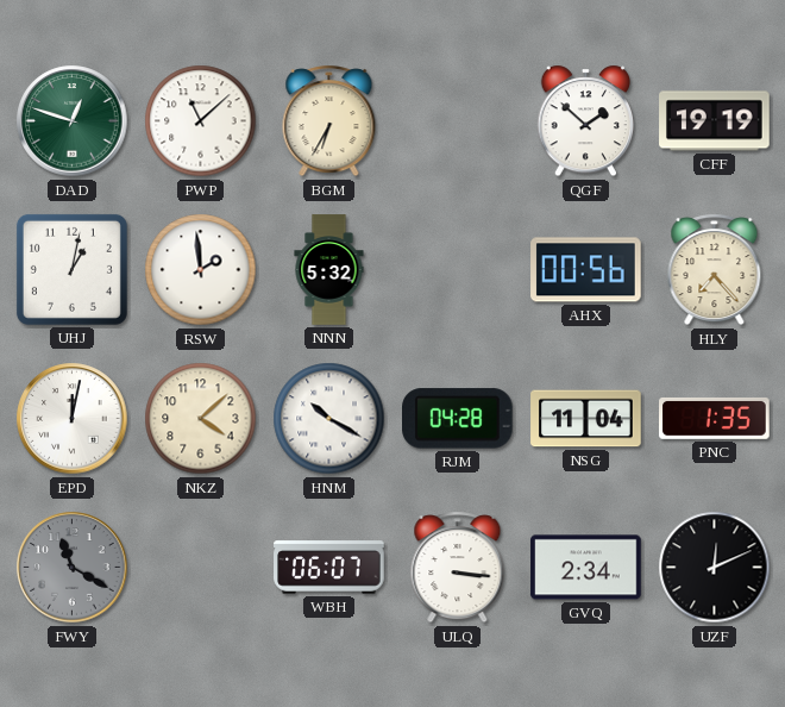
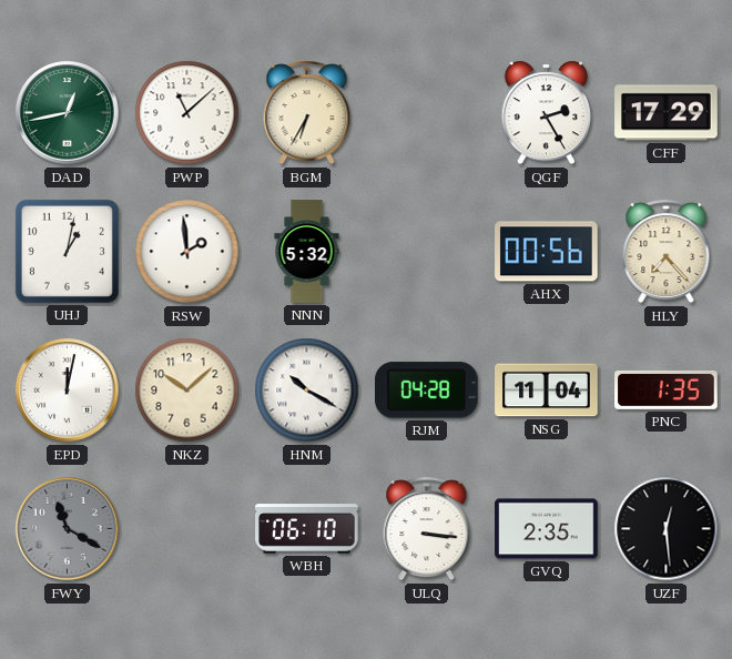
DAD: 12:48 -> 12:43 (68, 113)
QGF: 1:52 -> 2:25 (546, 113)
CFF: 19:19 -> 17:29 (667, 113)
NKZ: 4:08 -> 10:08 (187, 391)
WBH: 06:07 -> 06:10 (307, 529)
GVQ: 2:34 -> 2:35 (547, 529)
UZF: 12:11 -> 12:29 (667, 529)
